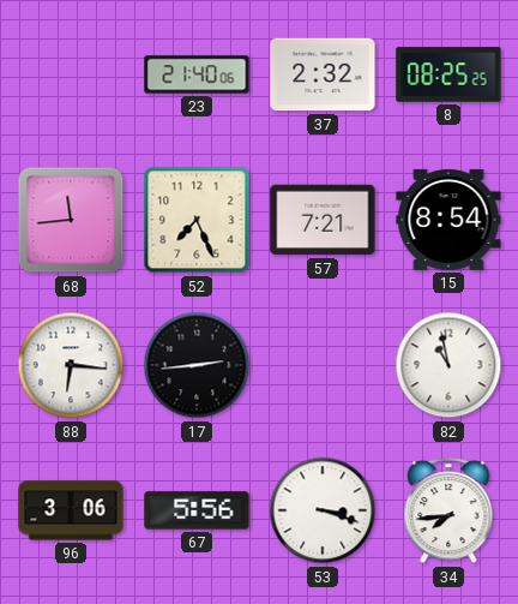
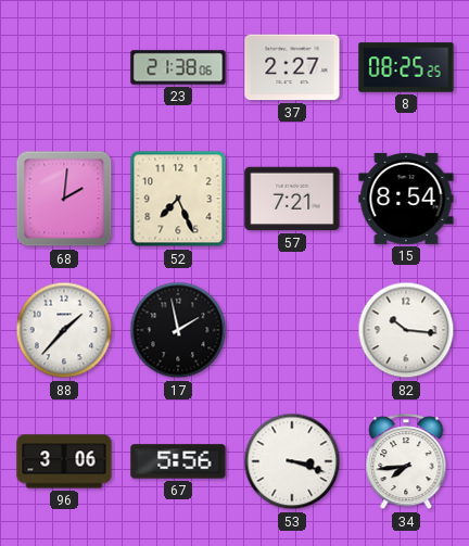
23: 21:40 -> 21:38 (178, 67)
37: 2:32 -> 2:27 (292, 67)
68: 11:44 -> 2:01 (64, 199)
88: 6:16 -> 1:37 (64, 330)
17: 2:44 -> 1:58 (178, 330)
82: 10:58 -> 10:16 (406, 330)
